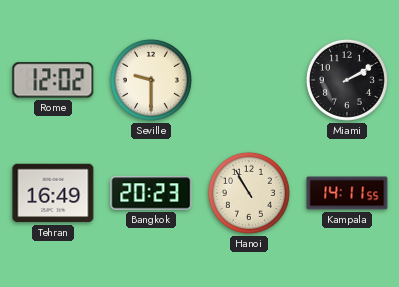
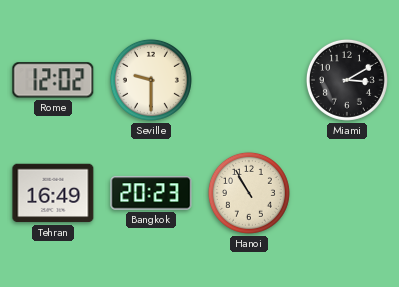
Miami: 2:10 -> 3:10 (347, 80)
Kampala: 14:11 -> none (347, 193)
